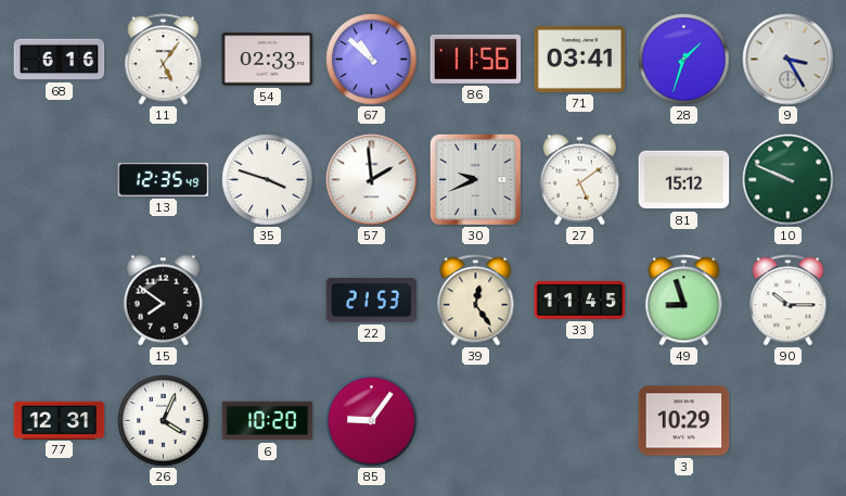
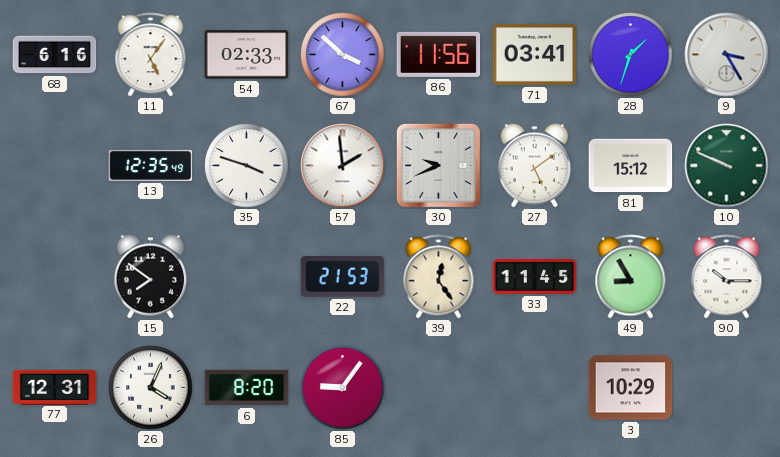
67: 10:52 -> 3:52 (343, 55)
49: 8:57 -> 8:55 (631, 277)
6: 10:20 -> 8:20 (247, 388)
